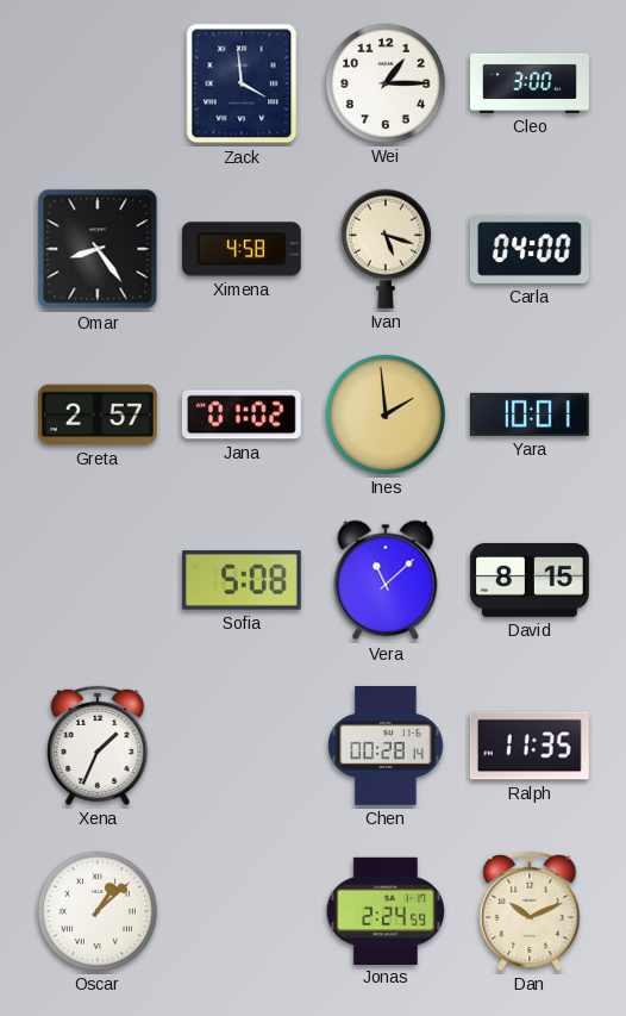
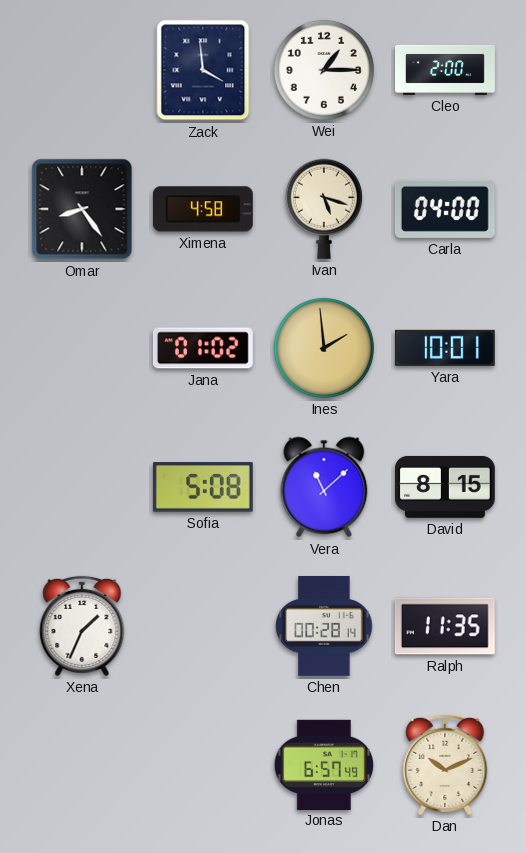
Cleo: 3:00 -> 2:00 (446, 70)
Greta: 2:57 -> none (98, 414)
Oscar: 1:08 -> none (98, 911)
Jonas: 2:24 -> 6:57 (324, 764)
